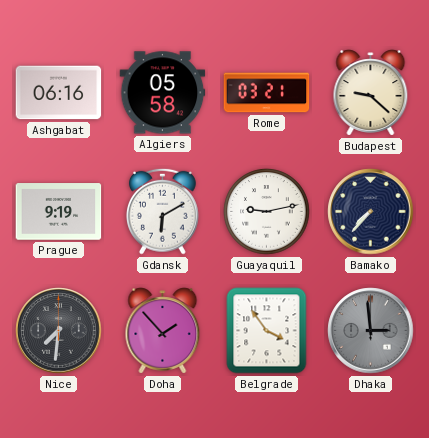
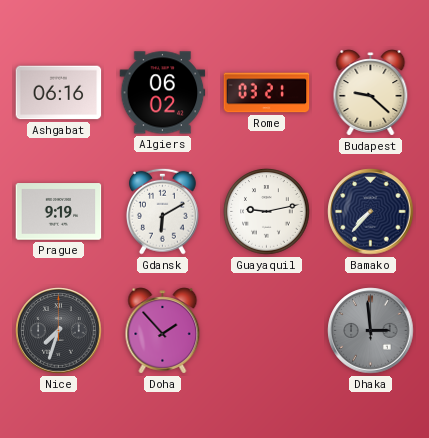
Algiers: 05:58 -> 06:02 (163, 93)
Nice: 7:31 -> 7:33 (59, 331)
Belgrade: 3:54 -> none (267, 331)
